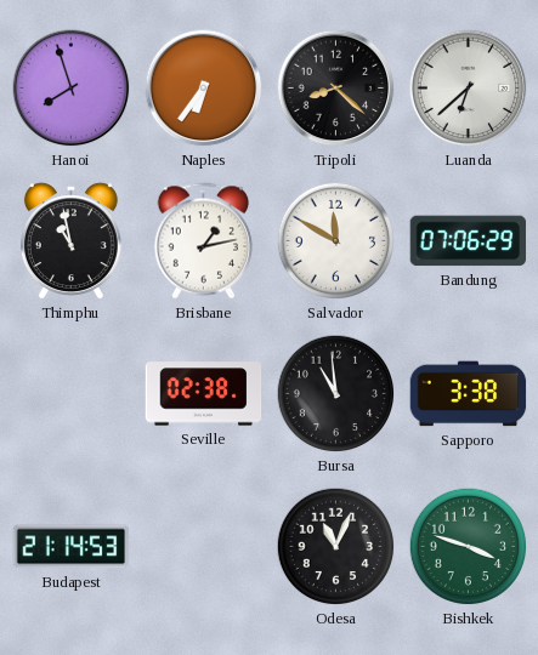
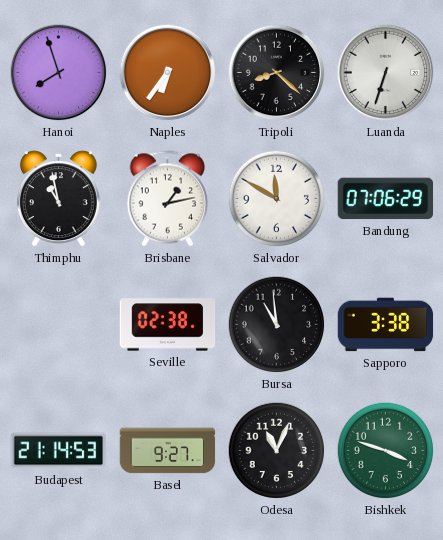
Luanda: 6:38 -> 6:33 (386, 73)
Basel: none -> 9:27 (168, 451)
